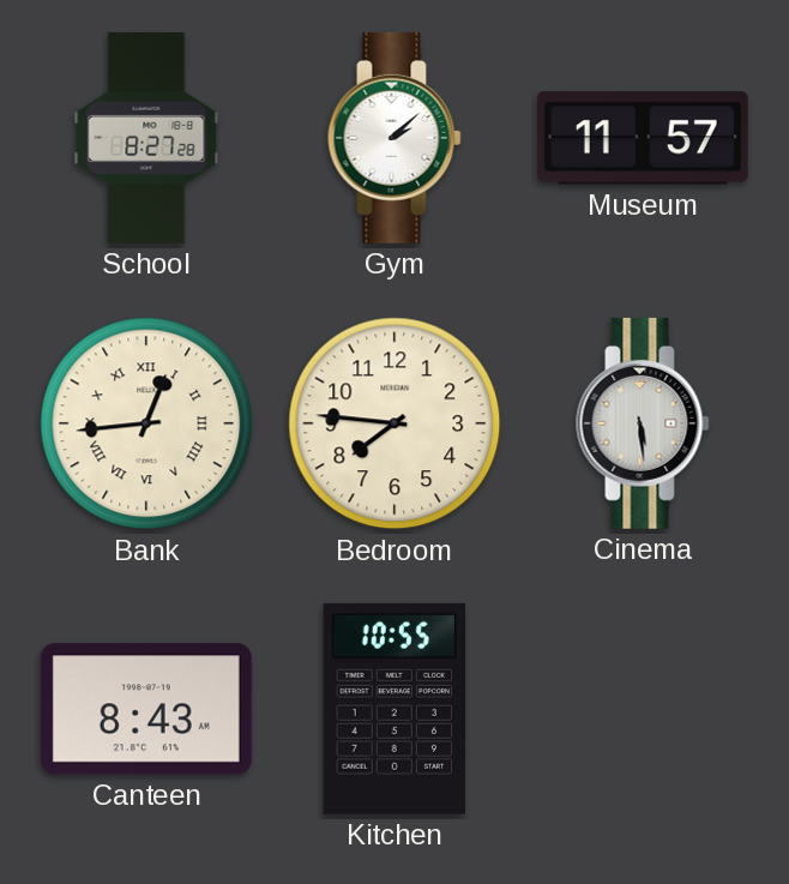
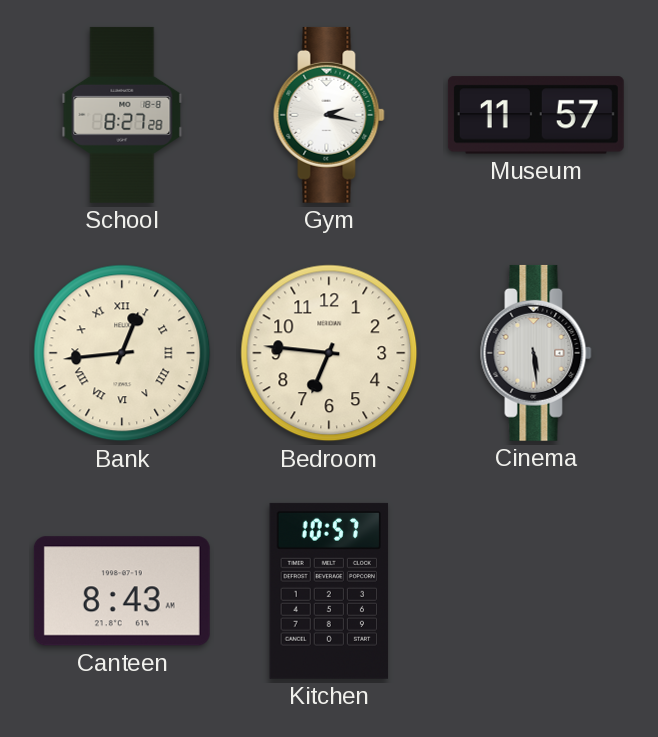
Gym: 2:08 -> 2:17 (329, 115)
Bedroom: 7:46 -> 6:46 (329, 353)
Kitchen: 10:55 -> 10:57 (329, 591)
